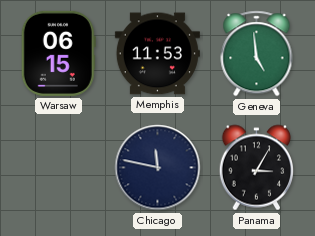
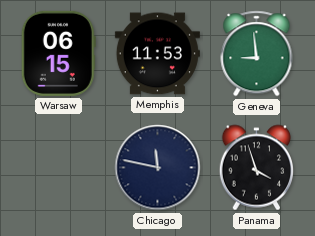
Geneva: 4:59 -> 8:59 (257, 54)
Panama: 3:05 -> 3:57 (257, 168)
